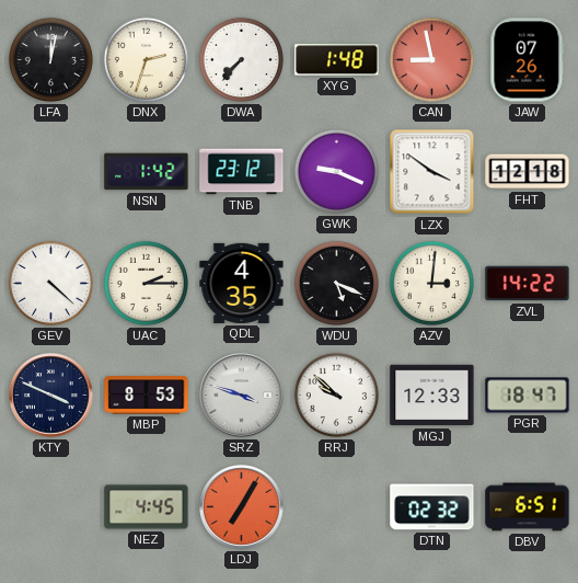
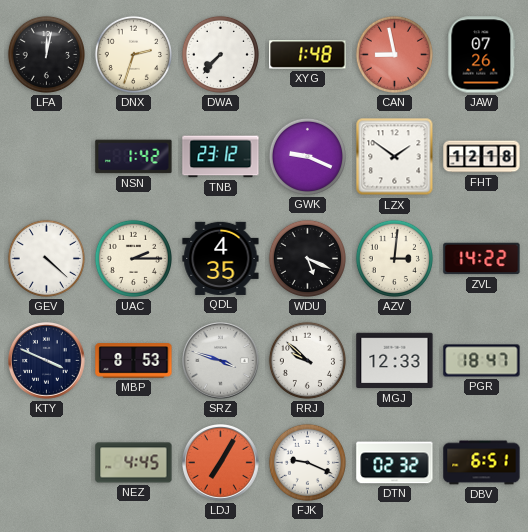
LZX: 3:51 -> 1:51 (395, 157)
FJK: none -> 9:19 (307, 462)
